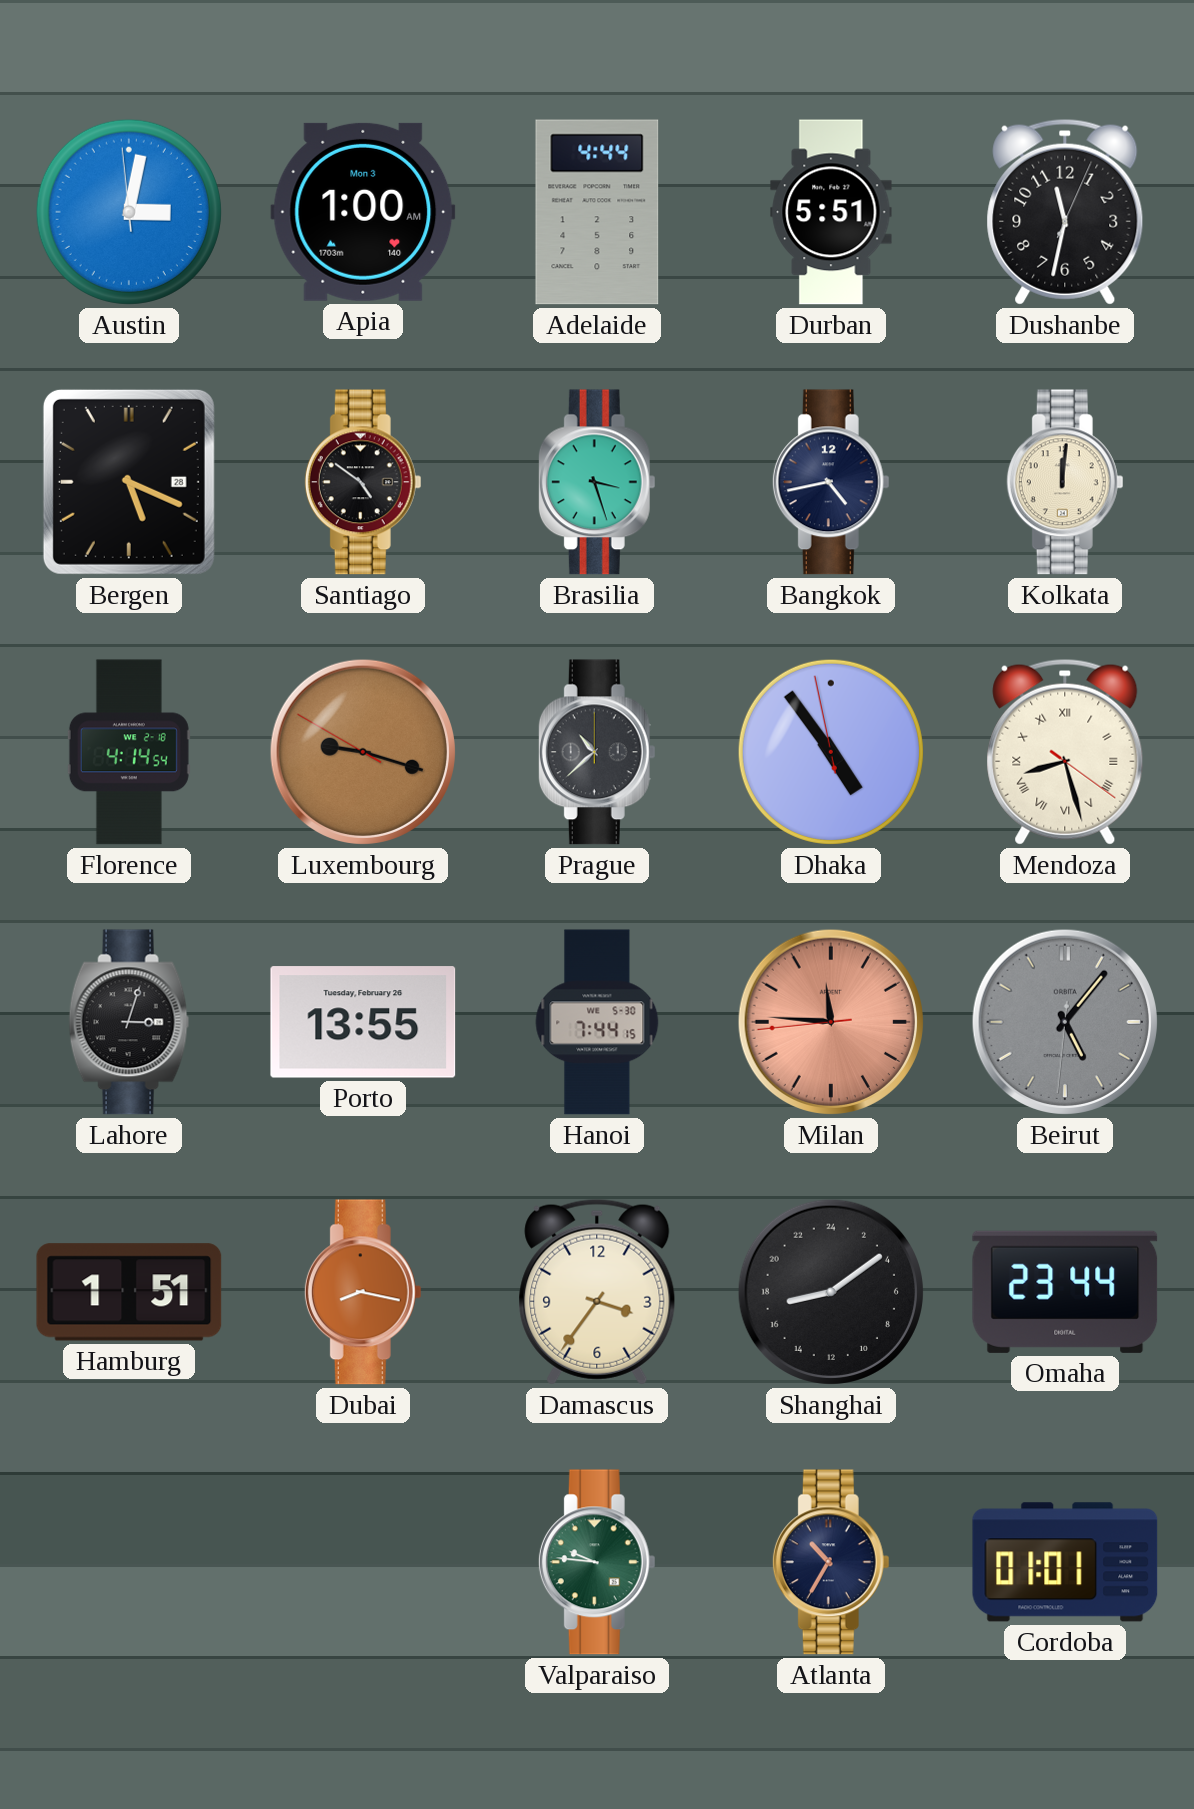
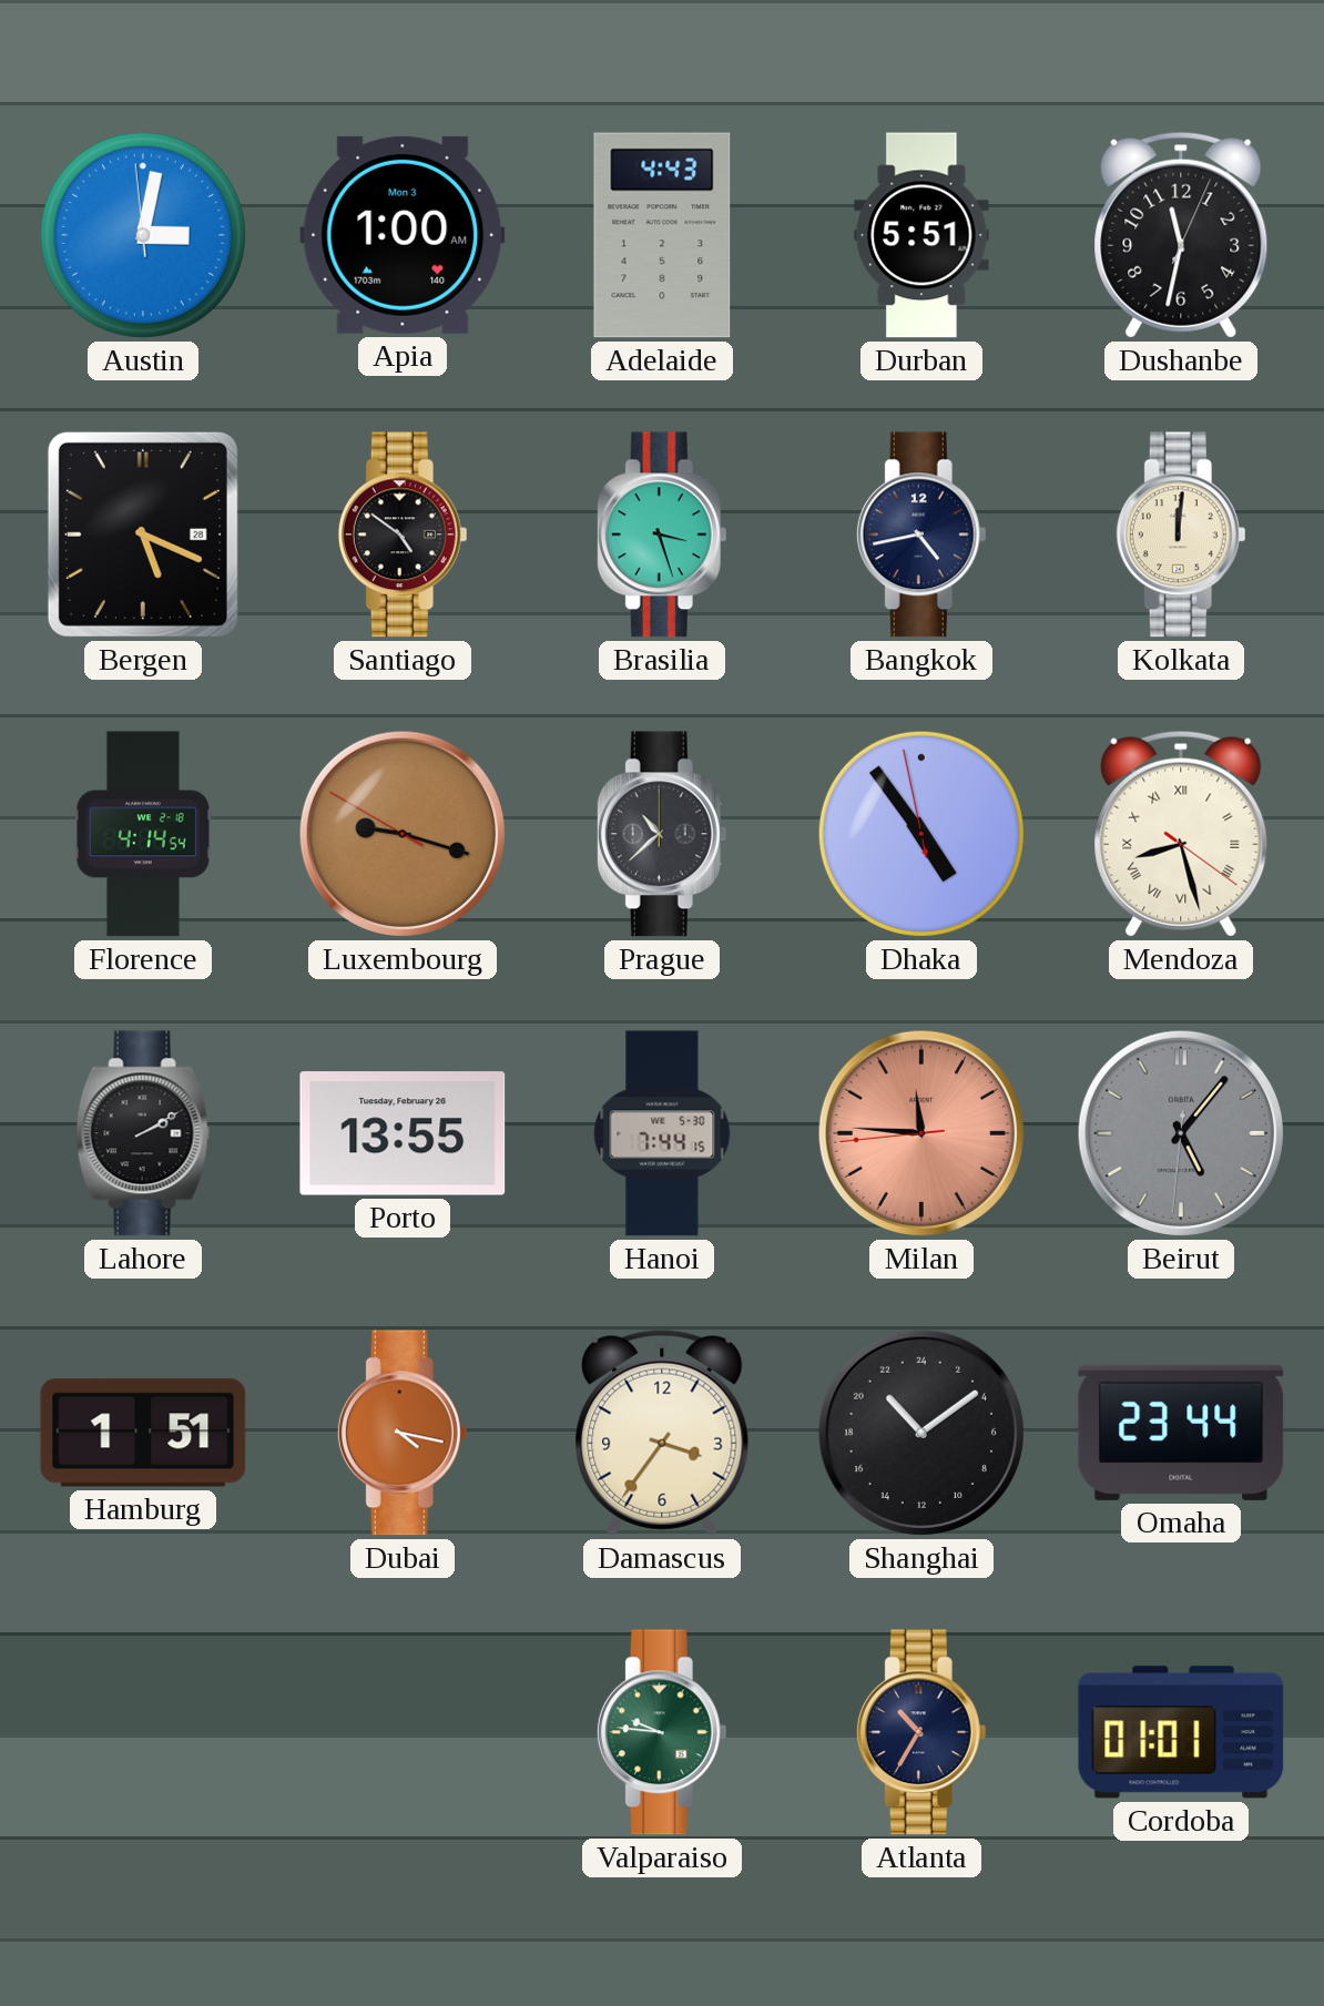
Adelaide: 4:44 -> 4:43 (662, 235)
Lahore: 3:03 -> 2:10 (143, 1133)
Dubai: 8:17 -> 4:17 (403, 1433)
Shanghai: 17:09 -> 21:09 (921, 1433)
